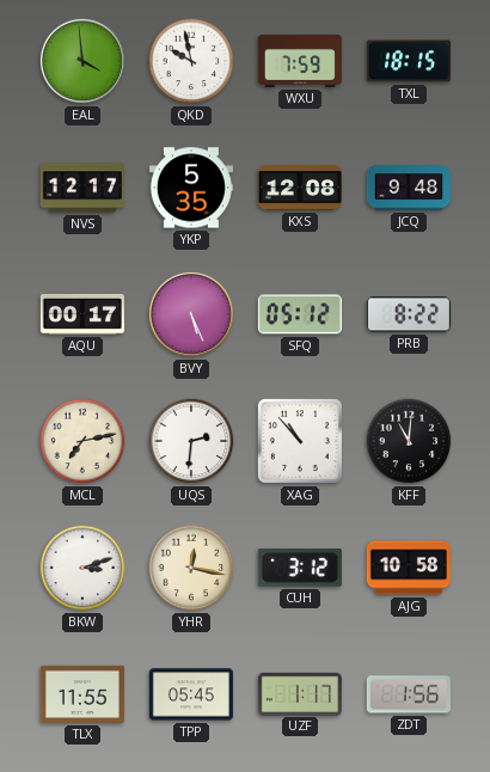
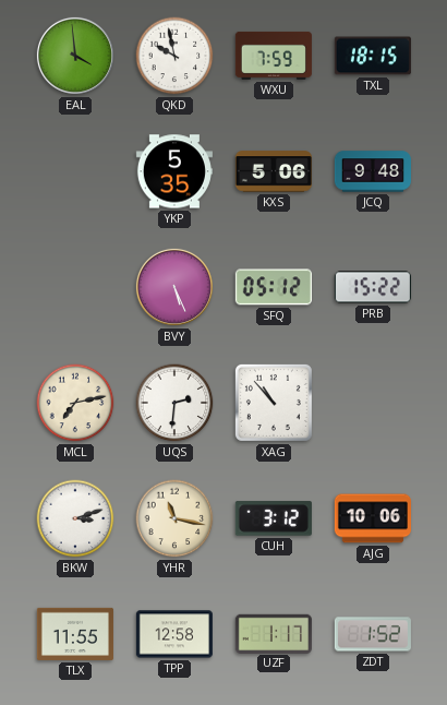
NVS: 12:17 -> none (82, 188)
KXS: 12:08 -> 5:06 (274, 171)
AQU: 00:17 -> none (82, 314)
PRB: 8:22 -> 15:22 (373, 287)
KFF: 11:01 -> none (409, 441)
YHR: 12:17 -> 11:17 (174, 518)
AJG: 10:58 -> 10:06 (373, 518)
TPP: 05:45 -> 12:58 (174, 634)
ZDT: 1:56 -> 1:52 (373, 634)
